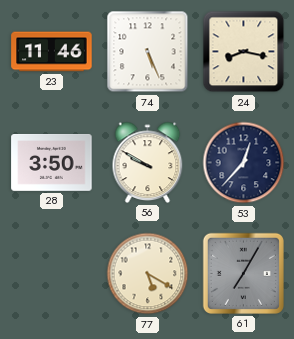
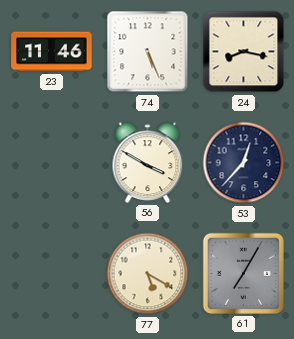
28: 3:50 -> none (52, 162)
56: 9:50 -> 3:50 (148, 162)
